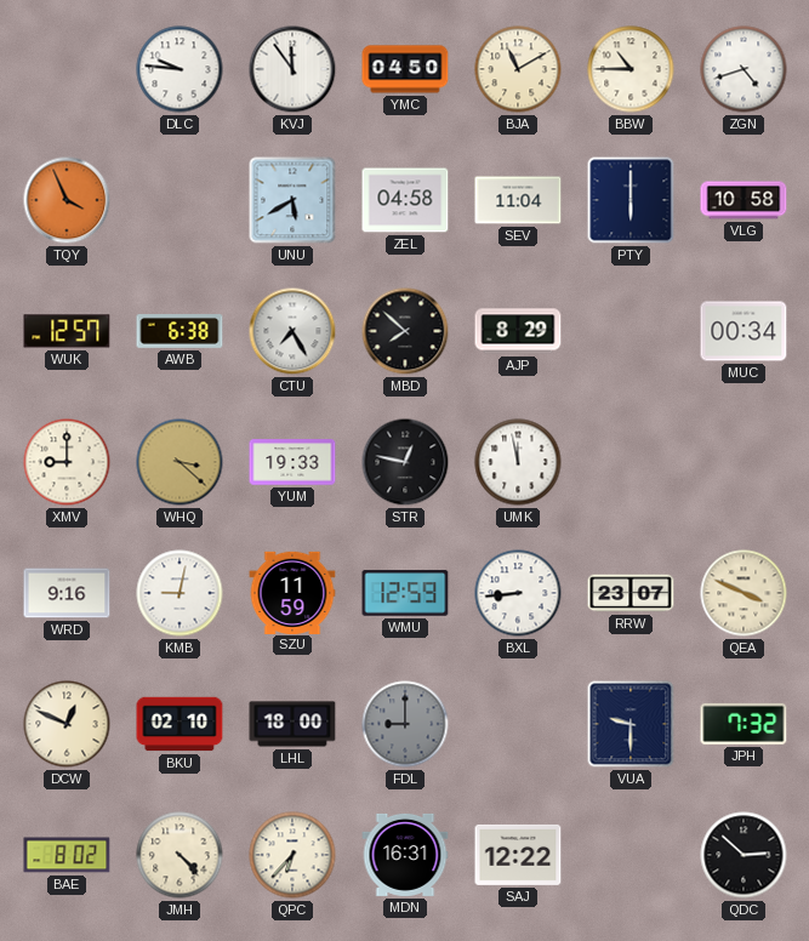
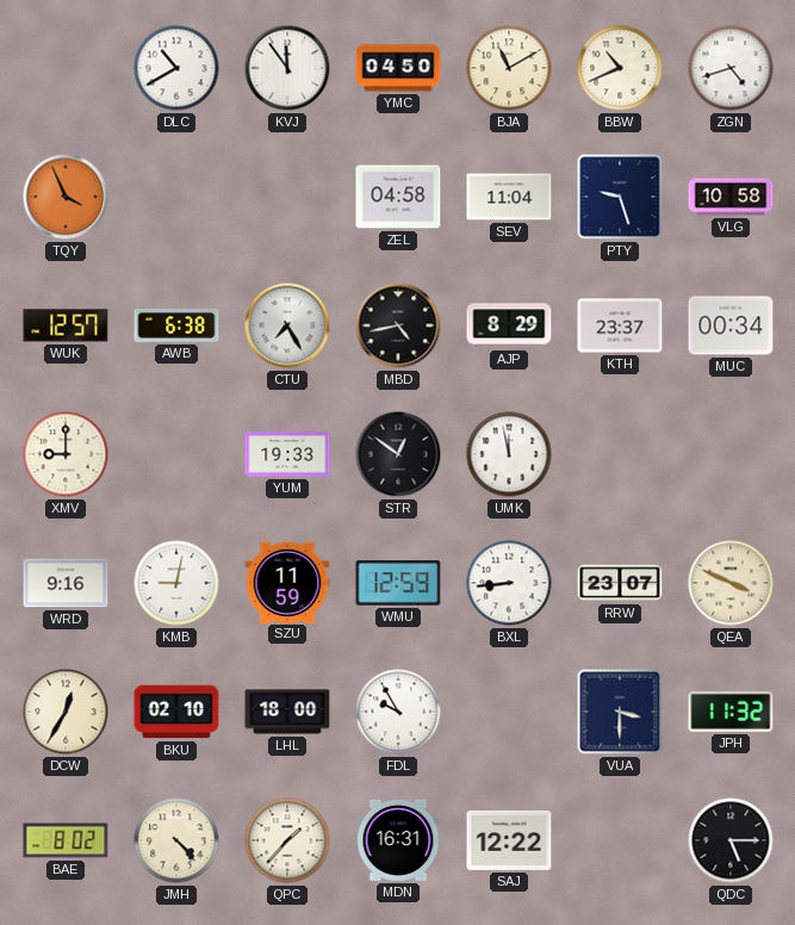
DLC: 9:46 -> 10:40 (176, 68)
BBW: 10:45 -> 10:41 (620, 68)
UNU: 5:40 -> none (292, 200)
PTY: 6:00 -> 9:27 (620, 197)
MBD: 7:52 -> 4:43 (398, 325)
KTH: none -> 23:37 (620, 325)
WHQ: 3:22 -> none (180, 462)
STR: 12:47 -> 12:51 (398, 454)
DCW: 12:49 -> 12:35 (66, 712)
FDL: 9:00 -> 9:55 (398, 712)
FDL dial: grey -> white (398, 712)
VUA: 9:30 -> 3:30 (620, 712)
JPH: 7:32 -> 11:32 (731, 712)
QPC: 6:37 -> 1:37 (287, 840)
QDC: 2:52 -> 5:15 (731, 840)
